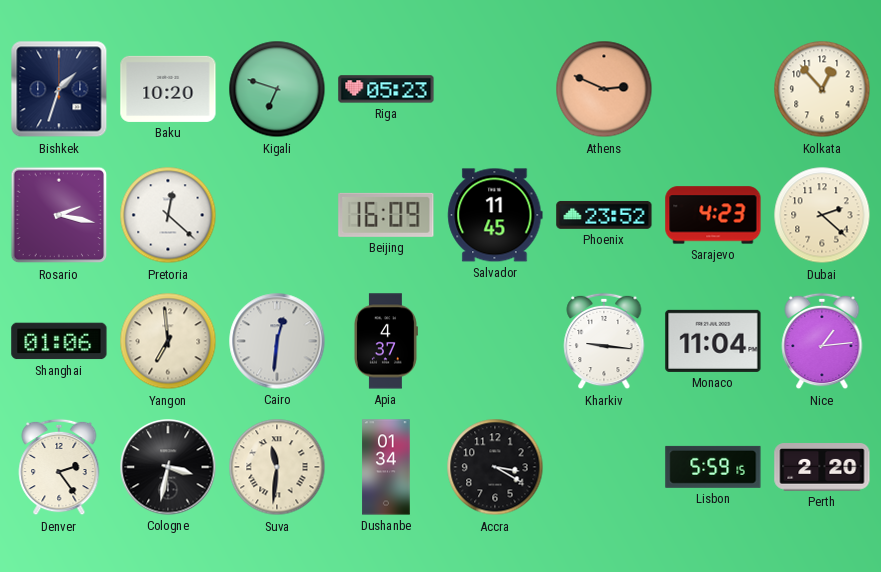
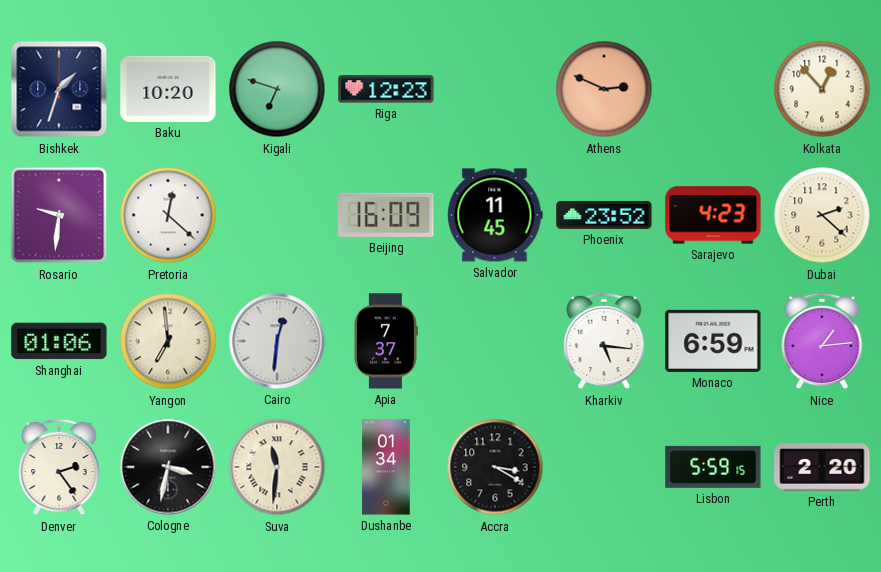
Riga: 05:23 -> 12:23 (386, 89)
Rosario: 2:17 -> 9:31 (59, 215)
Apia: 4:37 -> 7:37 (386, 341)
Kharkiv: 9:16 -> 5:16 (604, 341)
Monaco: 11:04 -> 6:59 (713, 341)
